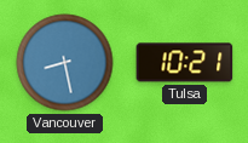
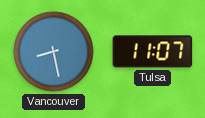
Tulsa: 10:21 -> 11:07 (153, 52)
